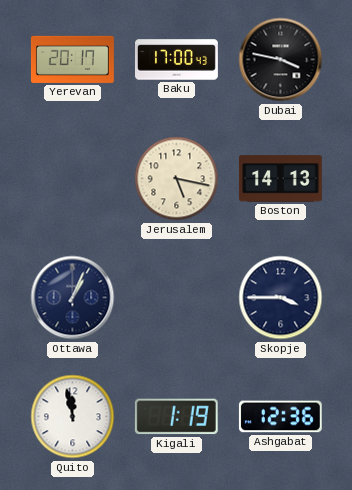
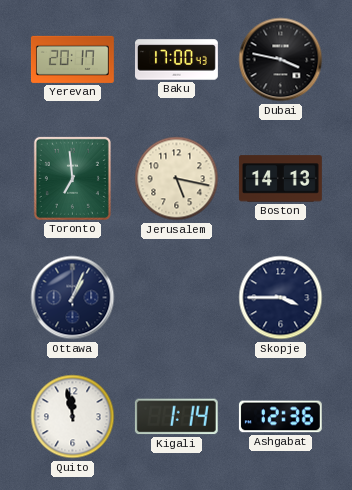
Toronto: none -> 6:59 (72, 178)
Kigali: 1:19 -> 1:14 (176, 417)
